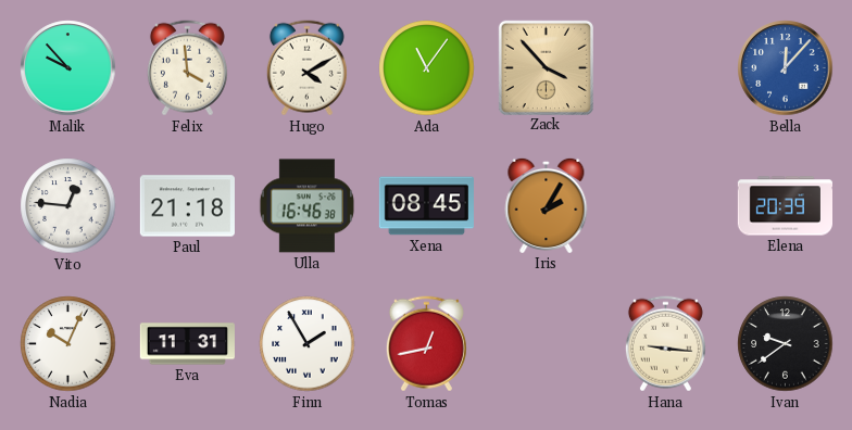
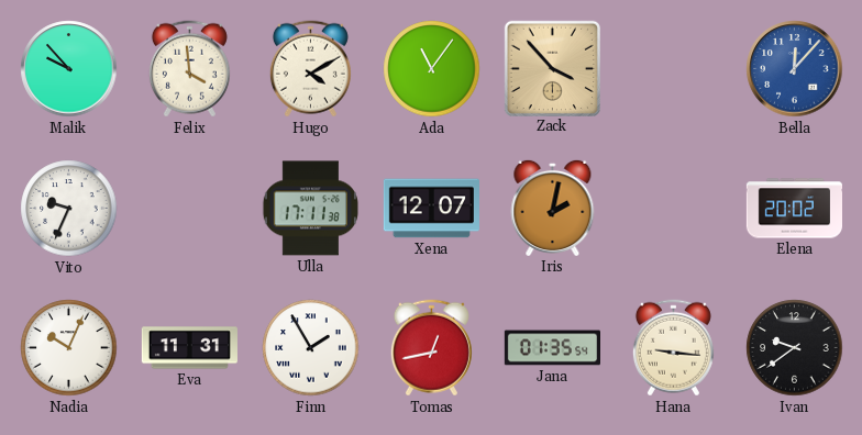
Vito: 12:46 -> 9:34 (69, 209)
Paul: 21:18 -> none (187, 206)
Ulla: 16:46 -> 17:11 (310, 209)
Xena: 08:45 -> 12:07 (431, 209)
Iris: 2:05 -> 2:02 (553, 208)
Elena: 20:39 -> 20:02 (794, 209)
Jana: none -> 01:35 (552, 348)
